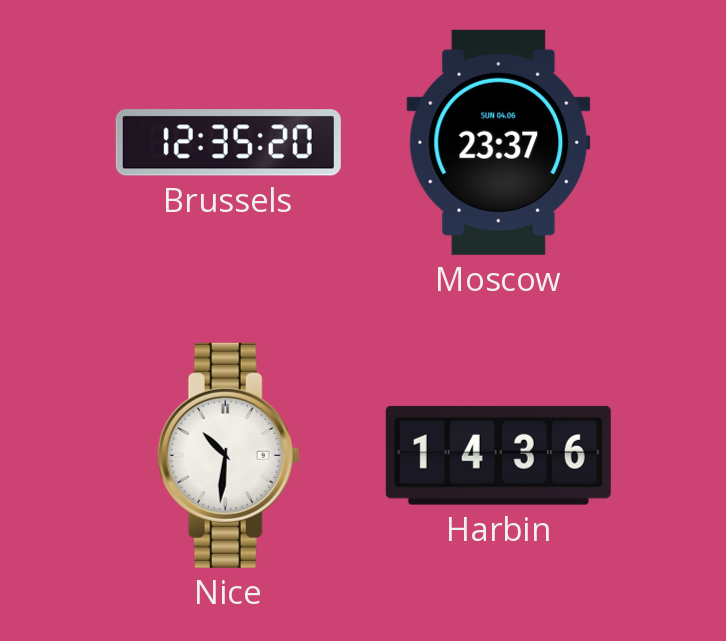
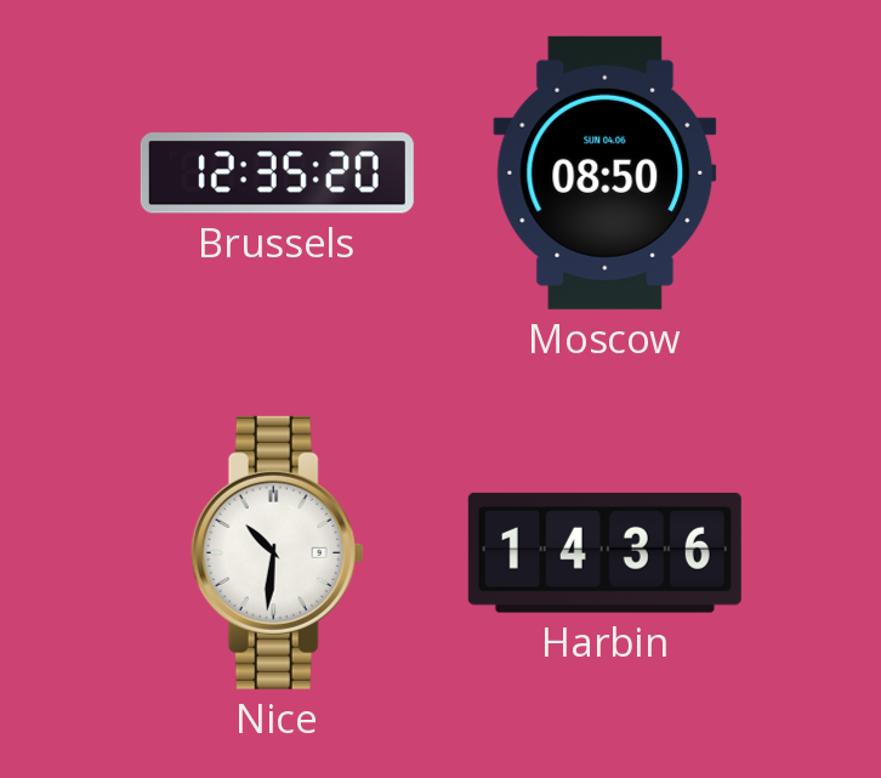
Moscow: 23:37 -> 08:50 (606, 172)
